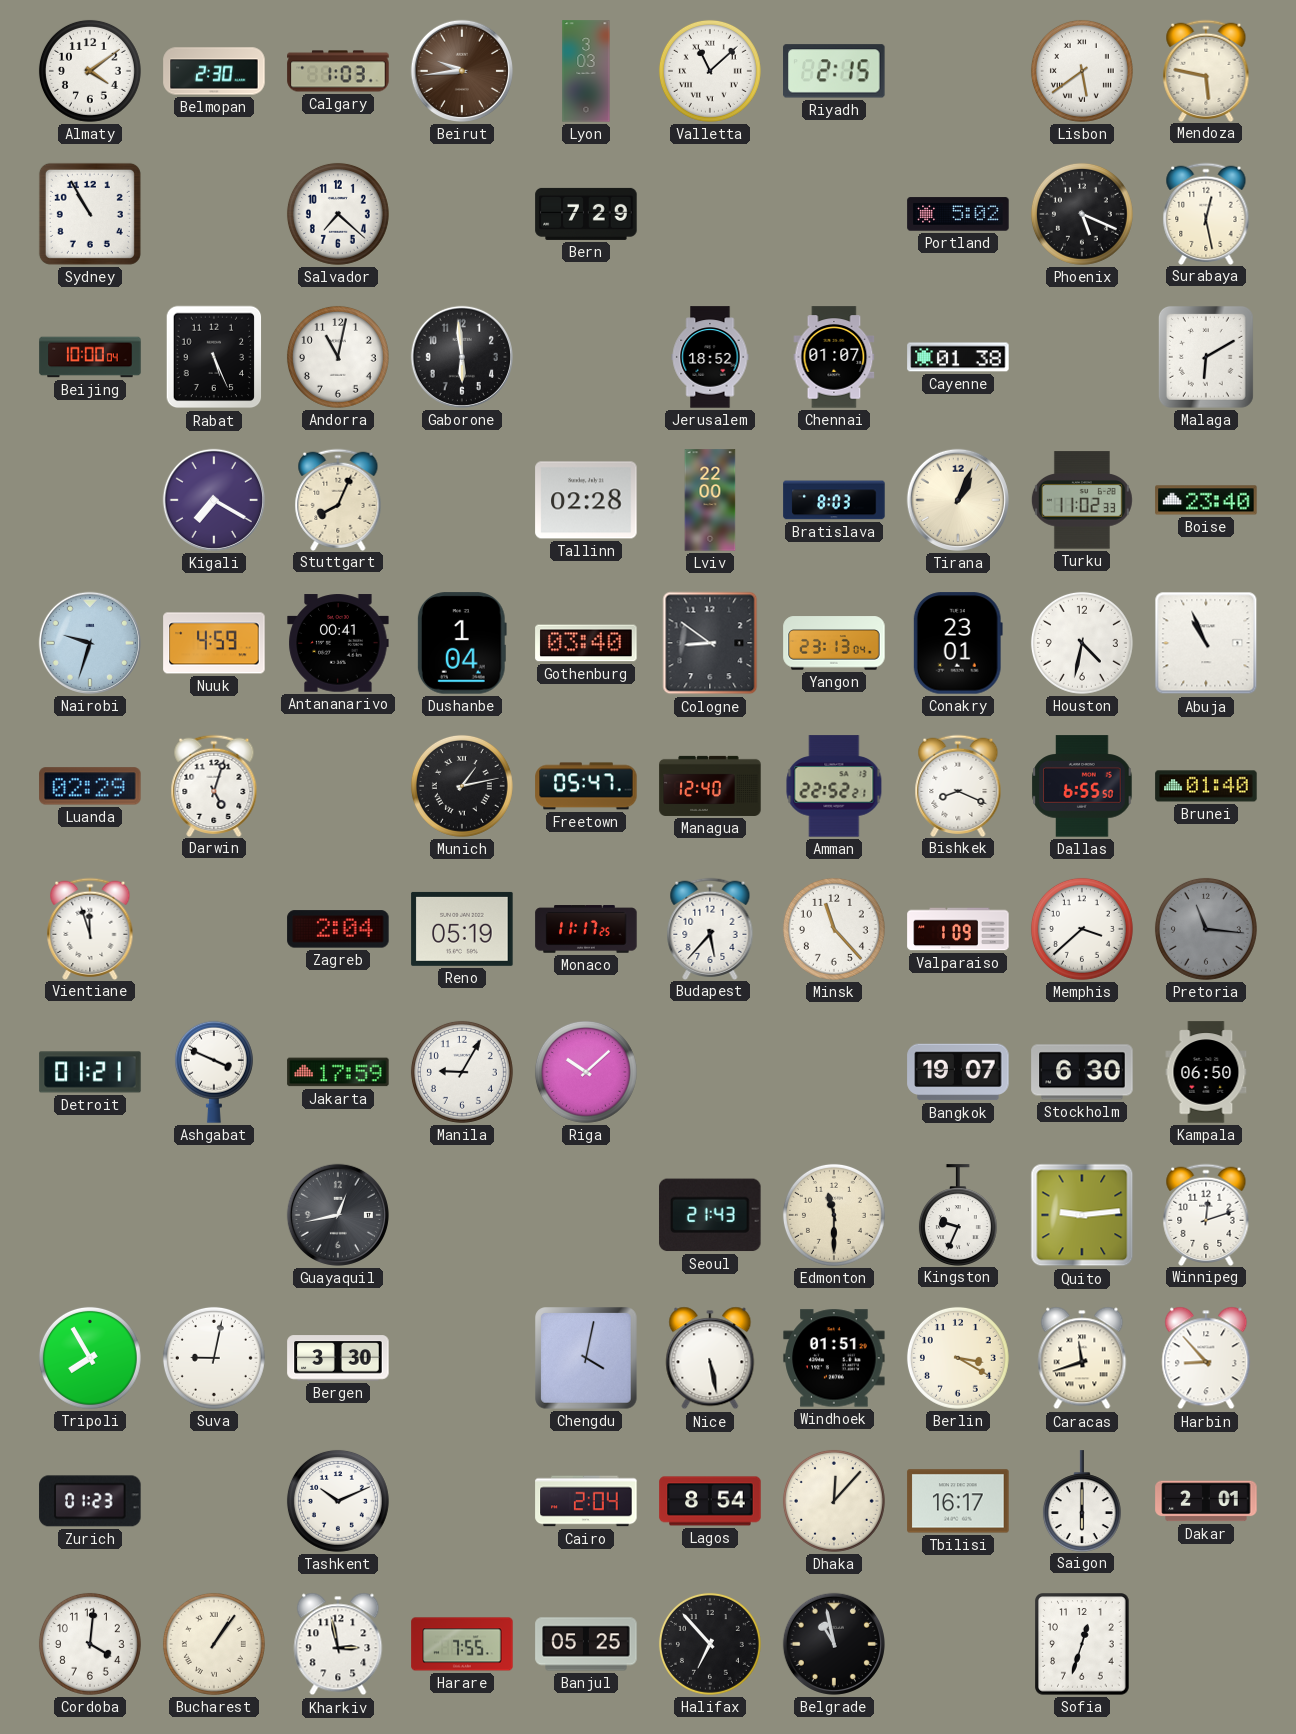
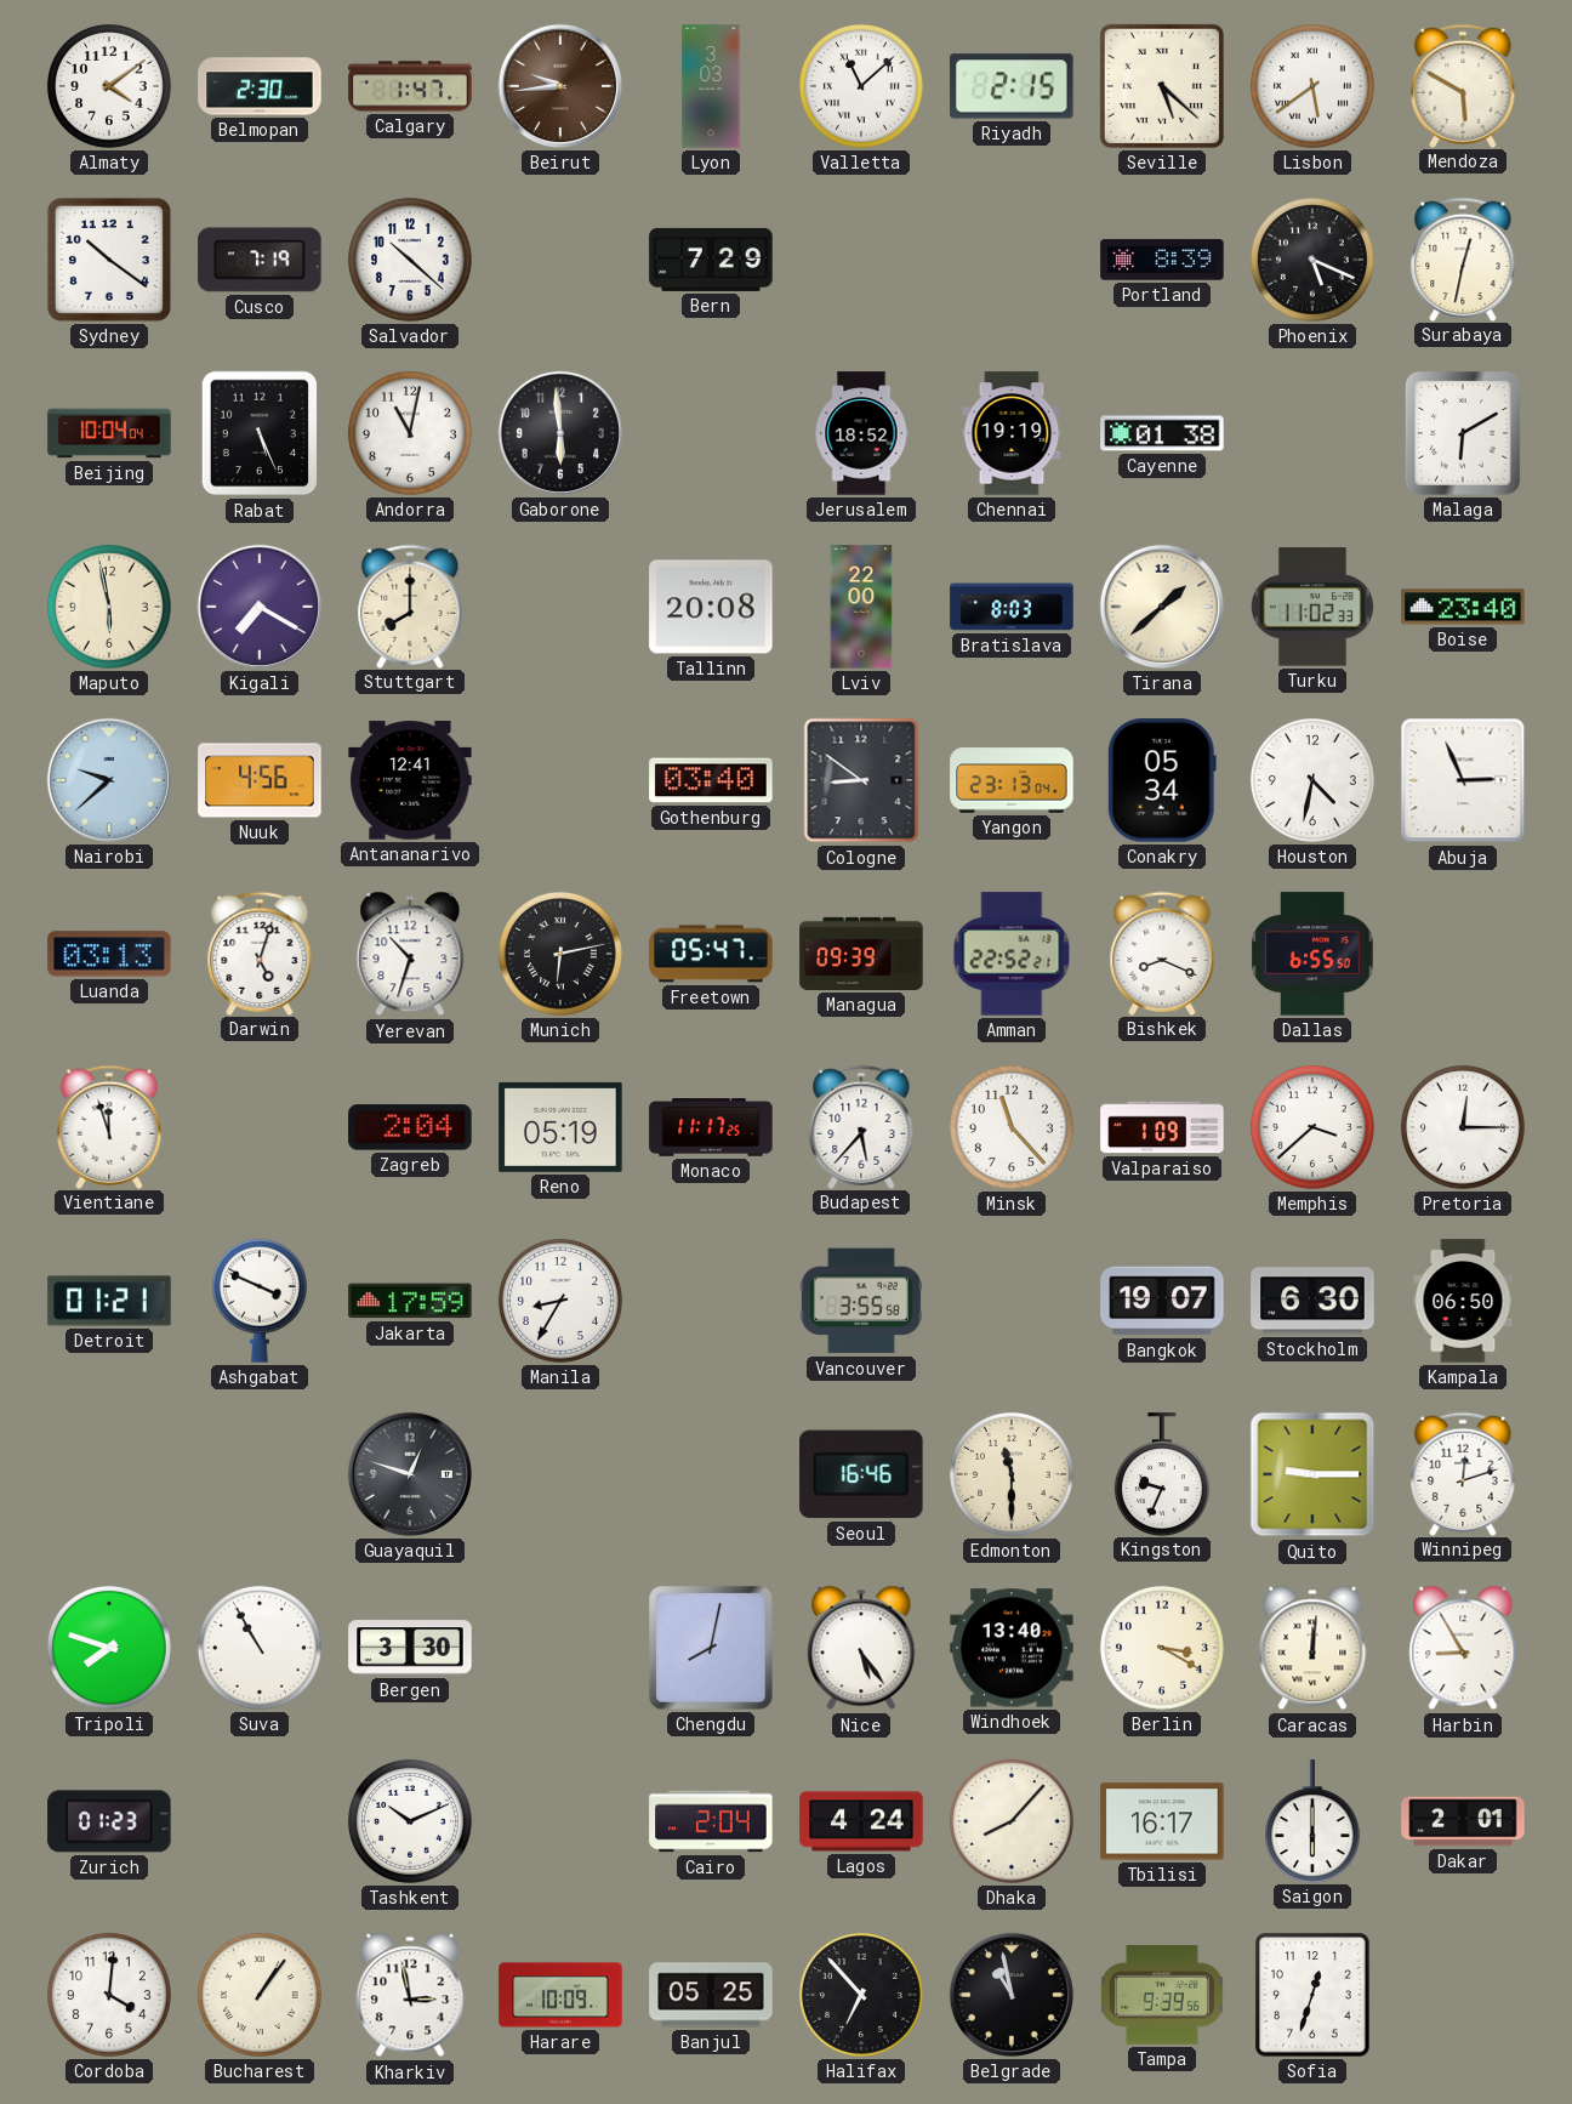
Calgary: 1:03 -> 1:47 (410, 86)
Seville: none -> 5:22 (1162, 86)
Mendoza: 5:47 -> 5:50 (1463, 85)
Sydney: 10:55 -> 10:21 (109, 260)
Cusco: none -> 7:19 (260, 260)
Salvador: 7:22 -> 10:22 (410, 260)
Portland: 5:02 -> 8:39 (1162, 260)
Surabaya: 12:28 -> 12:32 (1463, 258)
Beijing: 10:00 -> 10:04 (109, 433)
Chennai: 01:07 -> 19:19 (1012, 433)
Maputo: none -> 5:58 (109, 607)
Stuttgart: 8:04 -> 8:00 (410, 605)
Tallinn: 02:28 -> 20:08 (711, 607)
Tirana: 1:04 -> 1:38 (1162, 607)
Nairobi: 9:33 -> 9:38 (109, 780)
Nuuk: 4:59 -> 4:56 (260, 780)
Antananarivo: 00:41 -> 12:41 (410, 780)
Dushanbe: 1:04 -> none (462, 643)
Conakry: 23:01 -> 05:34 (1162, 780)
Abuja: 10:56 -> 2:56 (1463, 780)
Luanda: 02:29 -> 03:13 (109, 954)
Yerevan: none -> 10:33 (410, 954)
Munich: 1:13 -> 6:13 (560, 954)
Managua: 12:40 -> 09:39 (861, 954)
Brunei: 01:40 -> none (1206, 786)
Pretoria: 11:16 -> 12:15 (1463, 1127)
Pretoria dial: grey -> white (1463, 1127)
Manila: 9:05 -> 8:35 (560, 1301)
Riga: 10:08 -> none (586, 1072)
Vancouver: none -> 3:55 (861, 1301)
Guayaquil: 12:43 -> 12:48 (410, 1474)
Seoul: 21:43 -> 16:46 (861, 1474)
Quito: 9:14 -> 9:15 (1312, 1474)
Tripoli: 7:55 -> 7:48 (109, 1648)
Suva: 9:02 -> 10:55 (260, 1648)
Chengdu: 4:02 -> 8:02 (711, 1648)
Nice: 5:28 -> 5:24 (861, 1648)
Windhoek: 01:51 -> 13:40 (1012, 1648)
Caracas: 11:42 -> 12:01 (1312, 1648)
Harbin: 8:53 -> 8:55 (1463, 1648)
Lagos: 8:54 -> 4:24 (861, 1821)
Dhaka: 12:07 -> 8:07 (1012, 1821)
Harare: 7:55 -> 10:09 (560, 1995)
Tampa: none -> 9:39 (1162, 1995)
